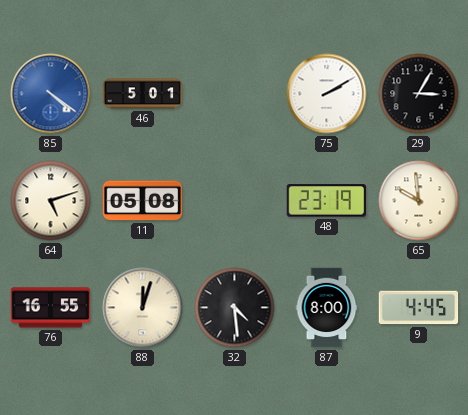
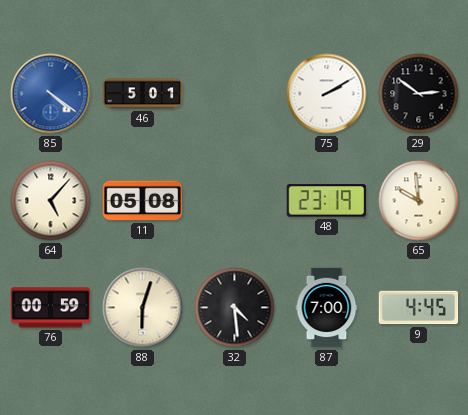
29: 3:05 -> 2:51 (419, 94)
64: 5:12 -> 5:07 (51, 201)
76: 16:55 -> 00:59 (51, 308)
88: 12:03 -> 6:03 (143, 308)
87: 8:00 -> 7:00 (327, 308)
